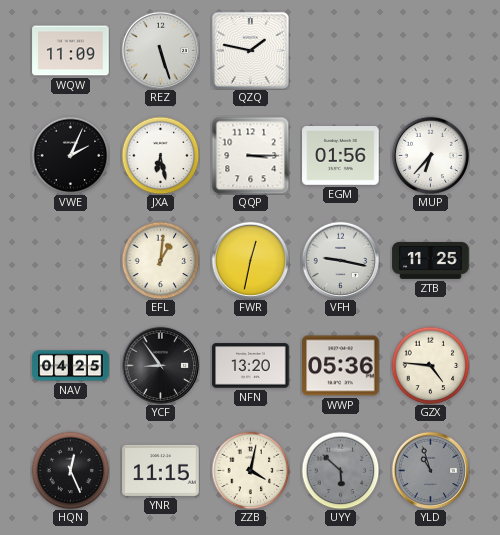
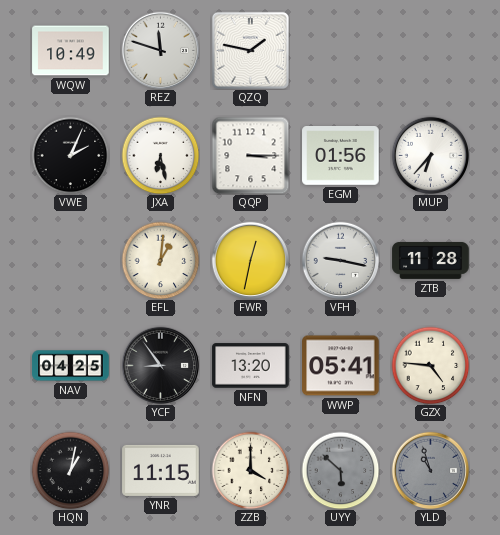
WQW: 11:09 -> 10:49 (71, 51)
REZ: 5:27 -> 11:48 (160, 50)
ZTB: 11:25 -> 11:28 (431, 260)
WWP: 05:36 -> 05:41 (341, 366)
HQN: 12:26 -> 1:02 (70, 470)
ZZB: 4:02 -> 4:00 (250, 470)
